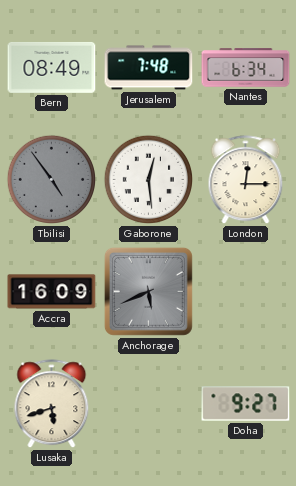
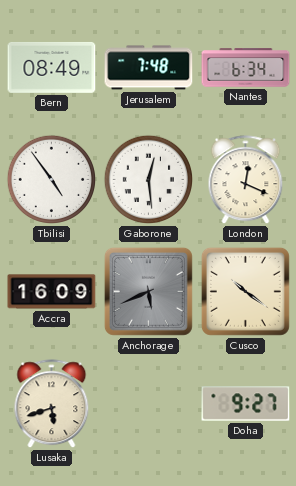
Tbilisi dial: grey -> white (52, 180)
London: 12:15 -> 12:19 (246, 180)
Cusco: none -> 10:21 (245, 291)
